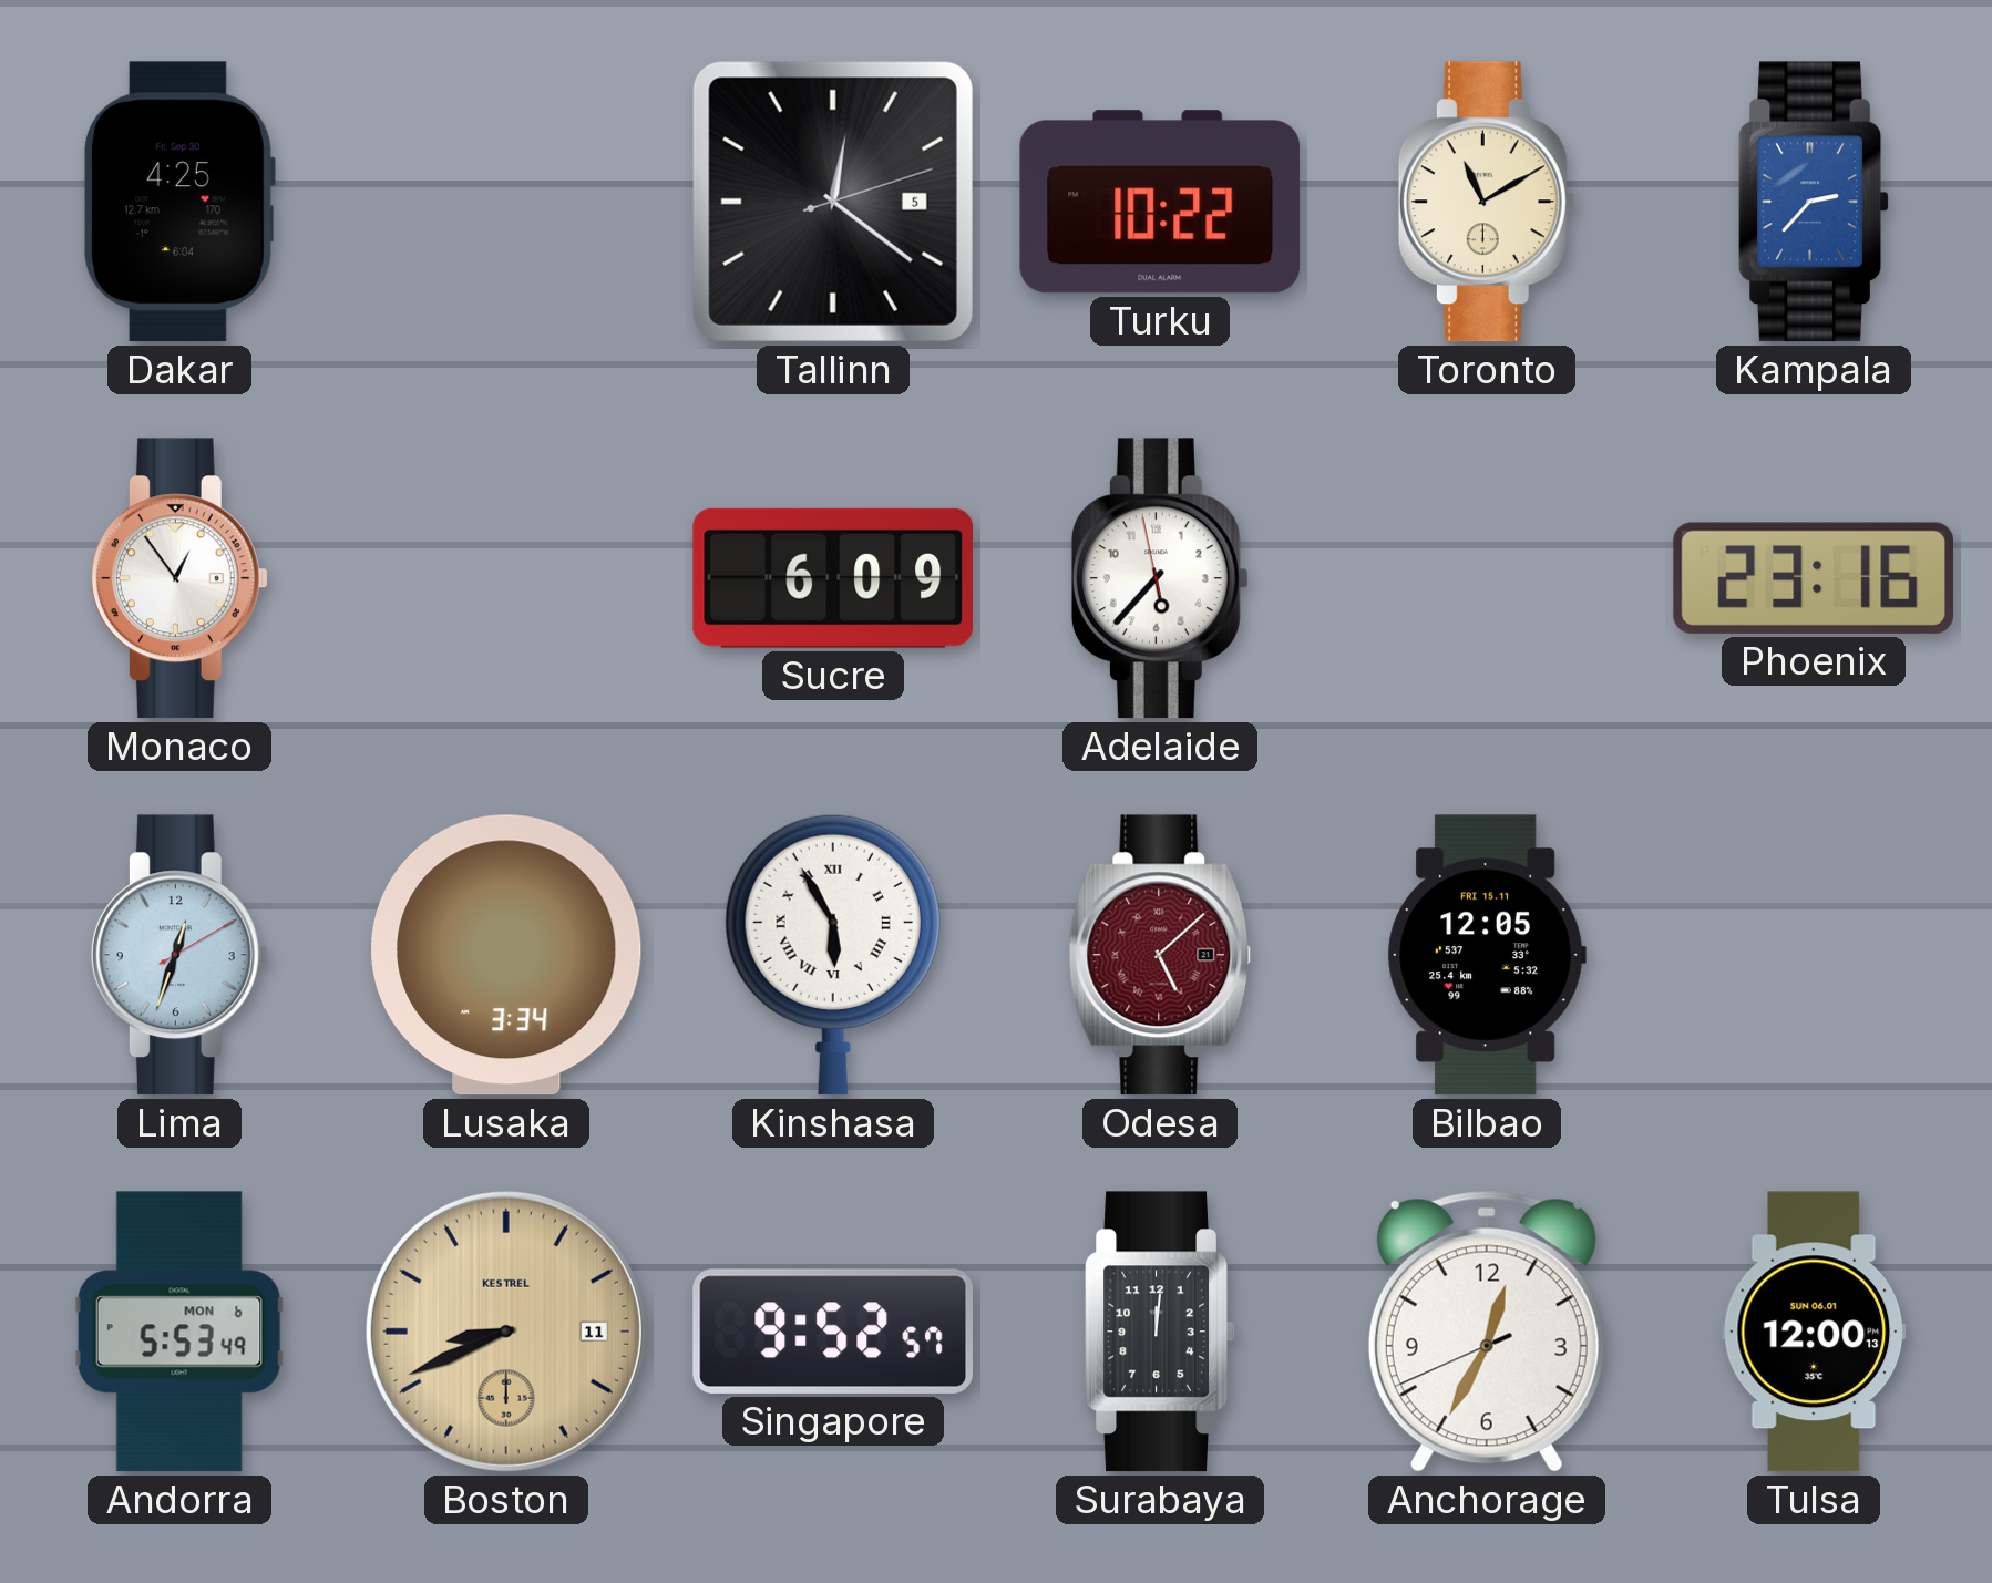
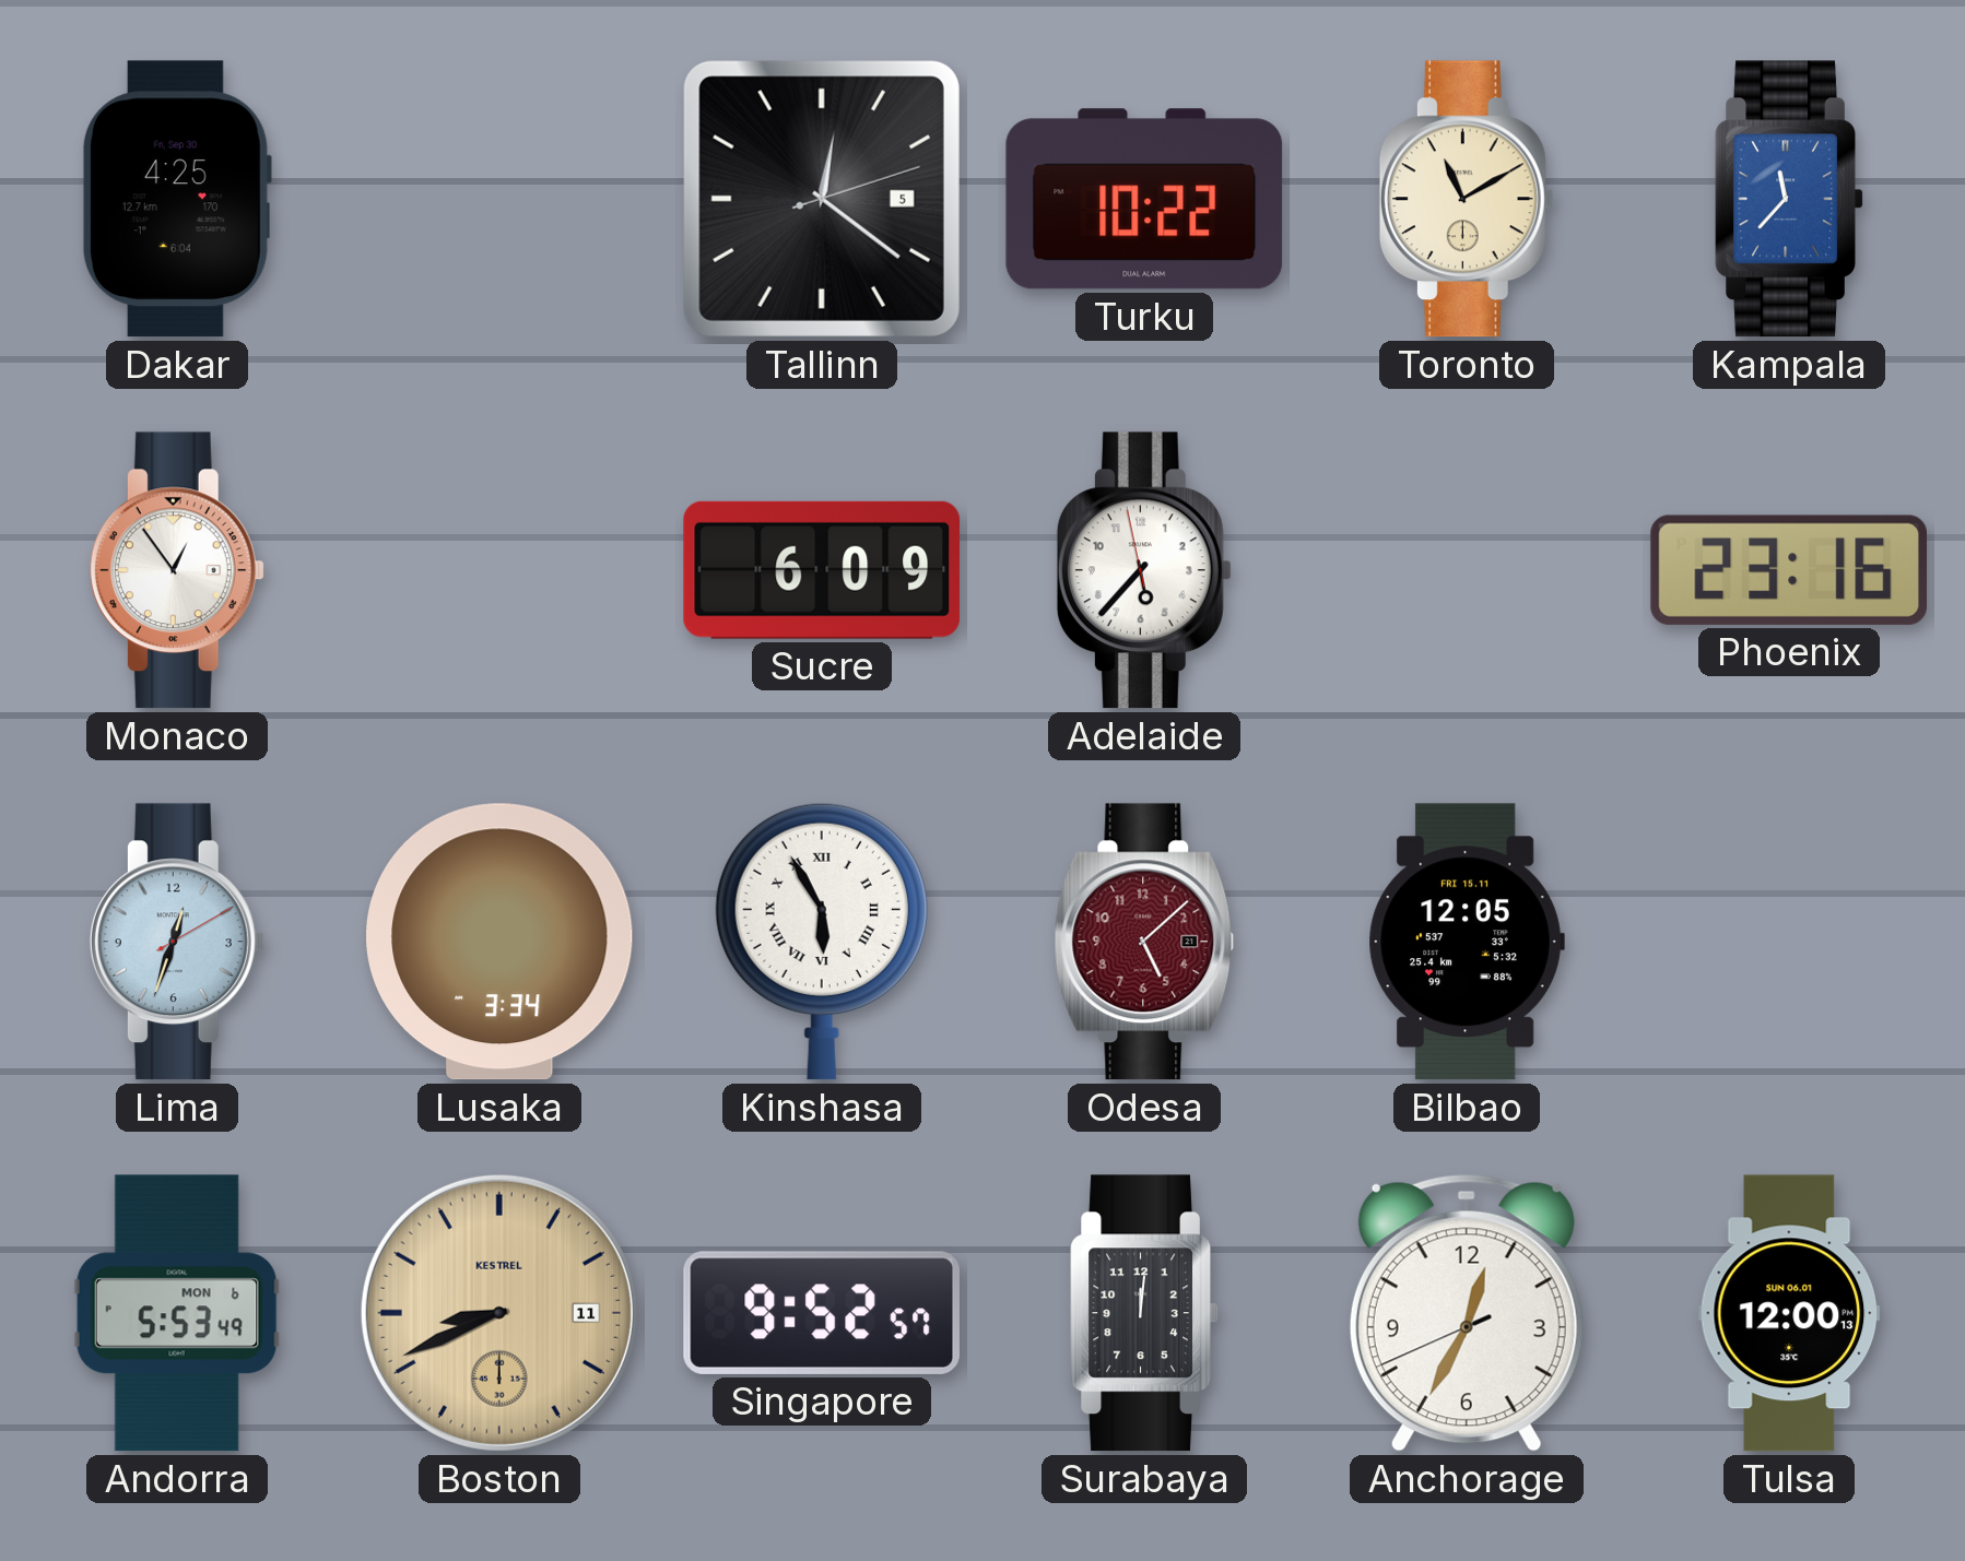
Kampala: 2:37 -> 11:37 (1789, 199)
Odesa numerals: Roman -> Arabic (1144, 942)
